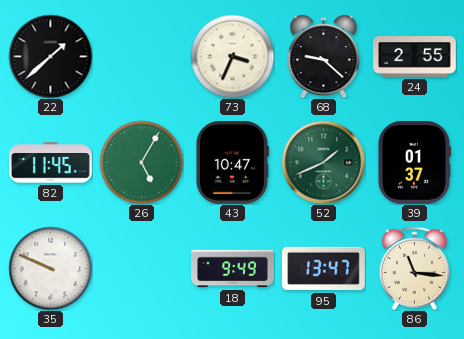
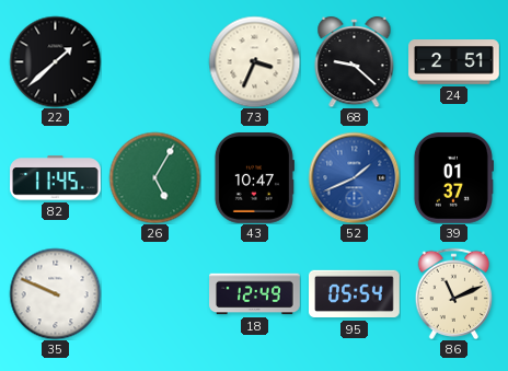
24: 2:55 -> 2:51 (454, 62)
52 dial: green -> blue (354, 177)
18: 9:49 -> 12:49 (255, 294)
95: 13:47 -> 05:54 (355, 294)
86: 11:16 -> 11:11 (454, 293)
